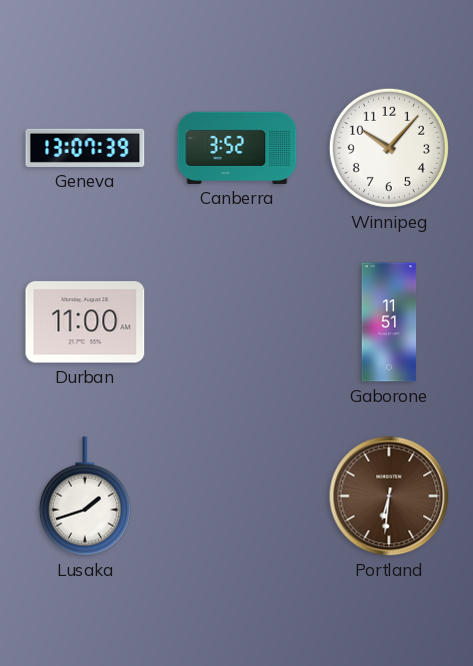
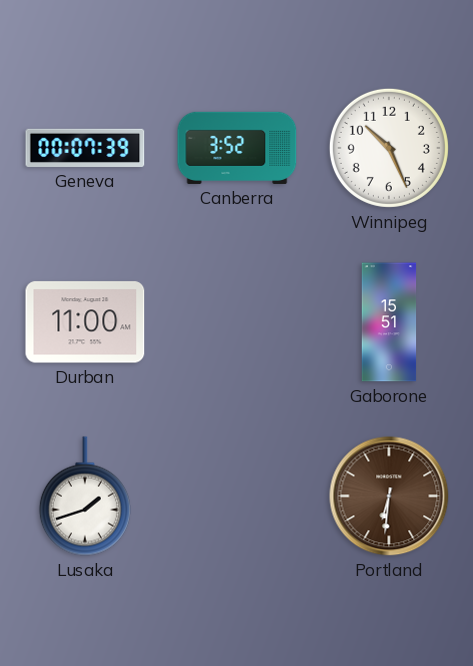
Geneva: 13:07 -> 00:07 (85, 148)
Winnipeg: 10:07 -> 10:26 (389, 148)
Gaborone: 11:51 -> 15:51 (389, 322)
